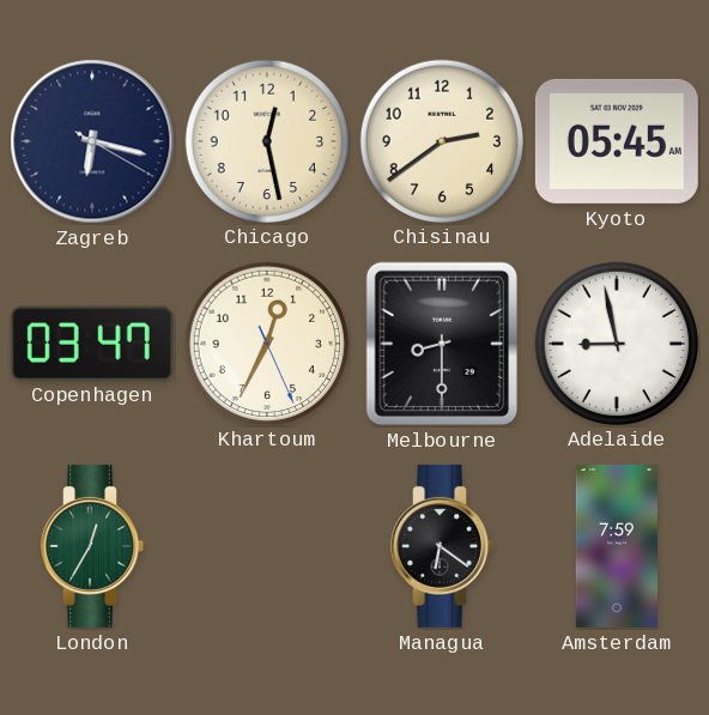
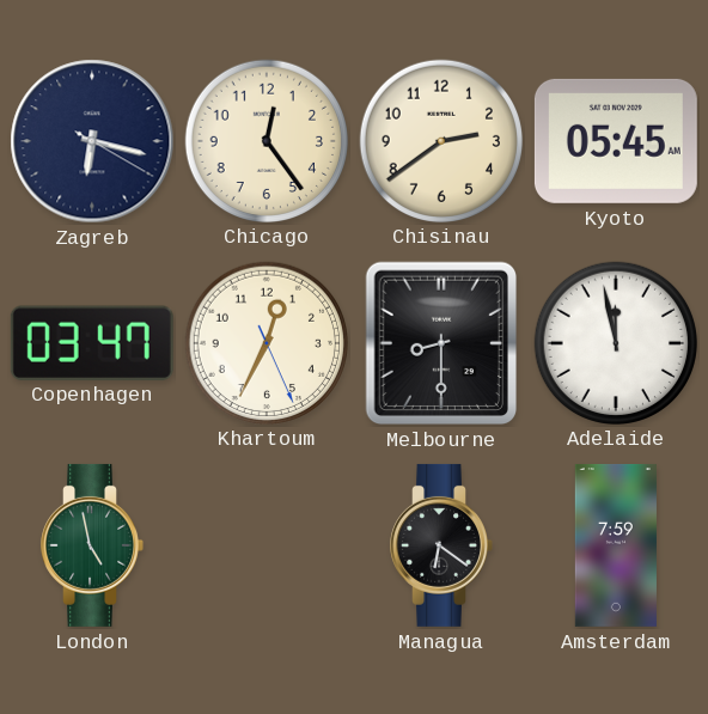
Chicago: 12:28 -> 12:24 (265, 140)
Adelaide: 8:58 -> 11:58 (615, 342)
London: 12:35 -> 4:58 (92, 545)
